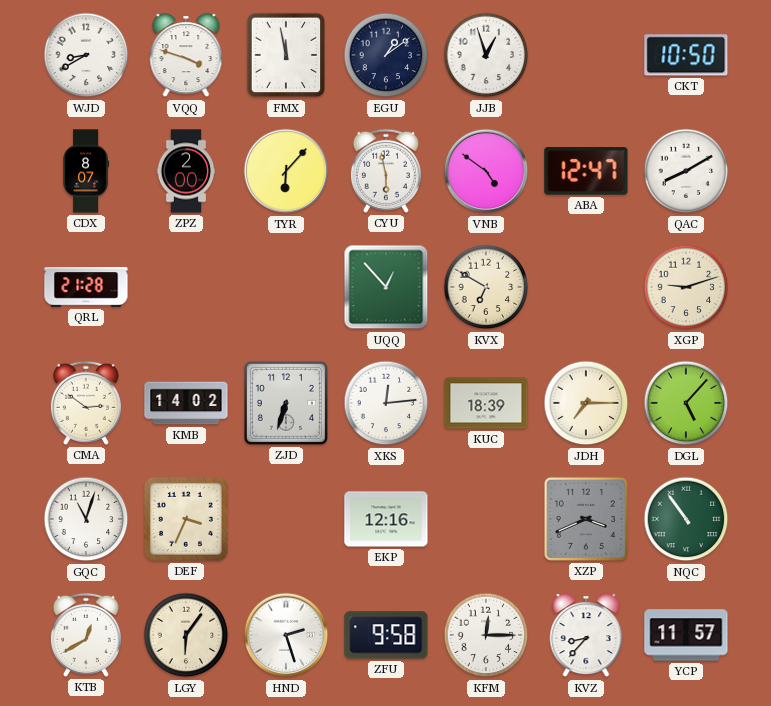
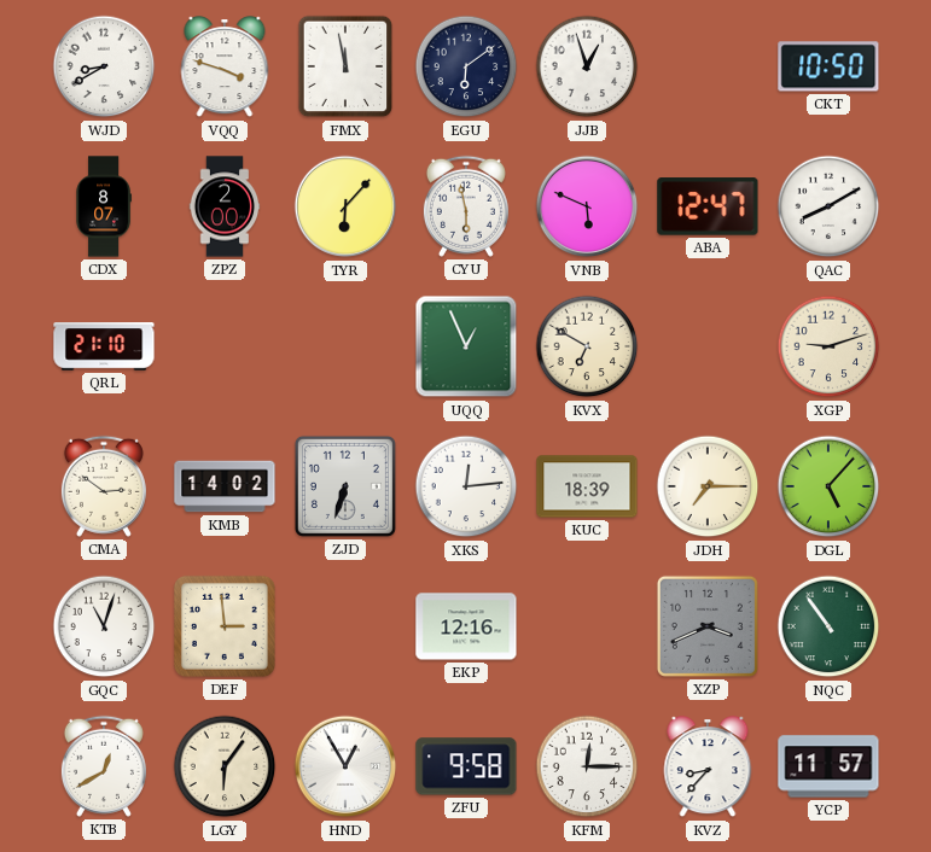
EGU: 1:09 -> 6:09 (466, 66)
VNB: 4:51 -> 5:49 (587, 206)
QRL: 21:28 -> 21:10 (104, 346)
UQQ: 12:53 -> 12:56 (466, 346)
DEF: 3:34 -> 2:59 (225, 626)
HND: 2:27 -> 12:55 (345, 766)
